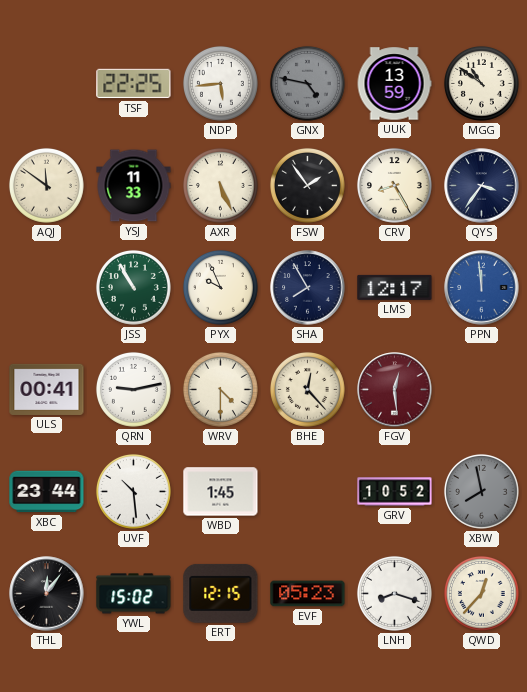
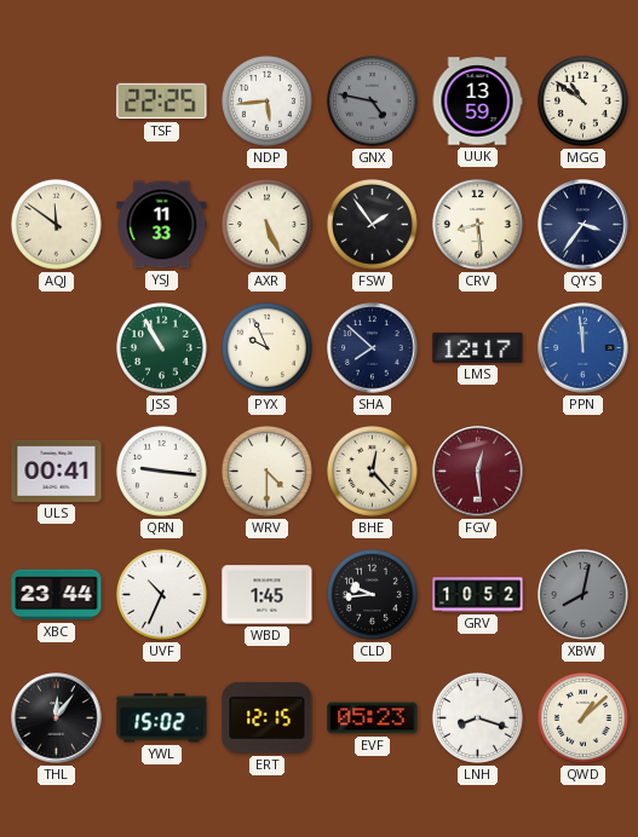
CRV: 8:25 -> 8:29 (477, 224)
SHA: 7:55 -> 7:52 (373, 348)
QRN: 9:13 -> 9:16 (161, 471)
UVF: 10:29 -> 10:34 (161, 594)
CLD: none -> 9:44 (372, 594)
XBW: 7:58 -> 8:02 (582, 594)
QWD: 12:37 -> 1:08 (582, 717)
